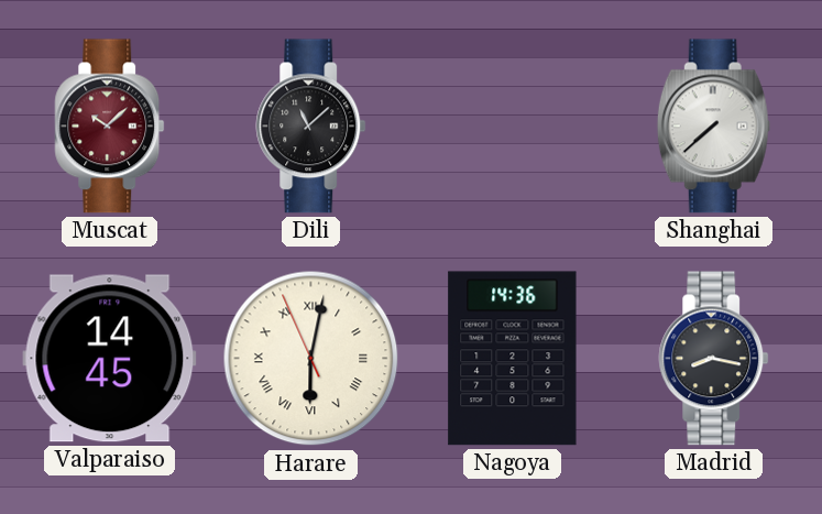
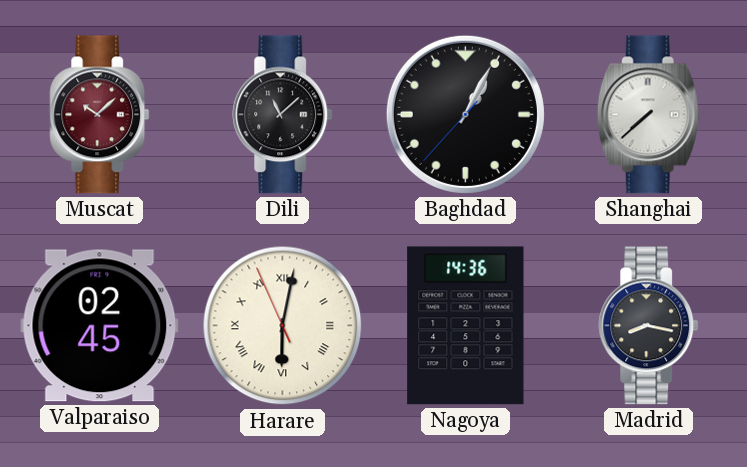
Baghdad: none -> 1:04 (465, 114)
Valparaiso: 14:45 -> 02:45 (100, 326)
